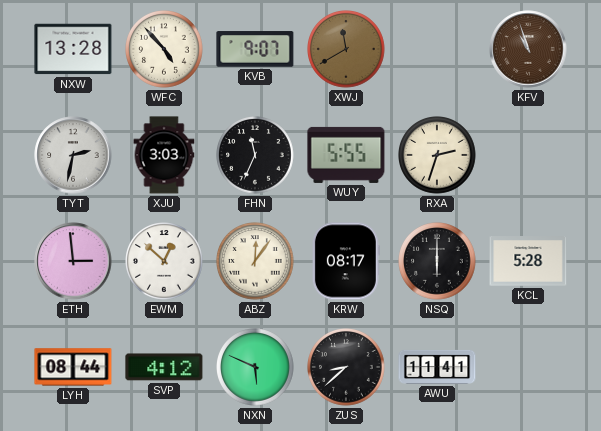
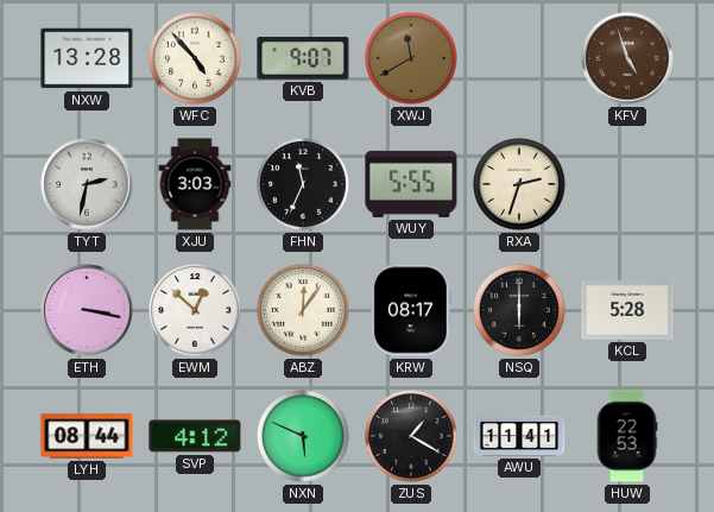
KFV: 10:57 -> 4:57 (627, 58)
ETH: 2:59 -> 3:17 (87, 310)
ZUS: 8:38 -> 1:20 (411, 436)
HUW: none -> 22:53 (627, 436)
